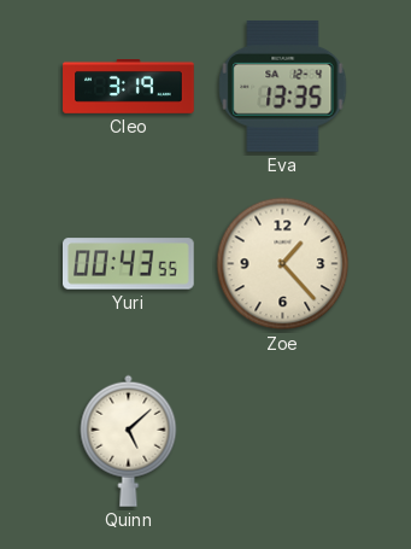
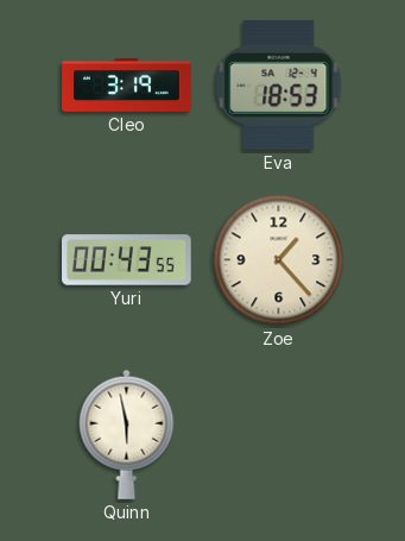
Eva: 13:35 -> 18:53 (279, 84)
Quinn: 5:08 -> 5:58 (127, 434)
